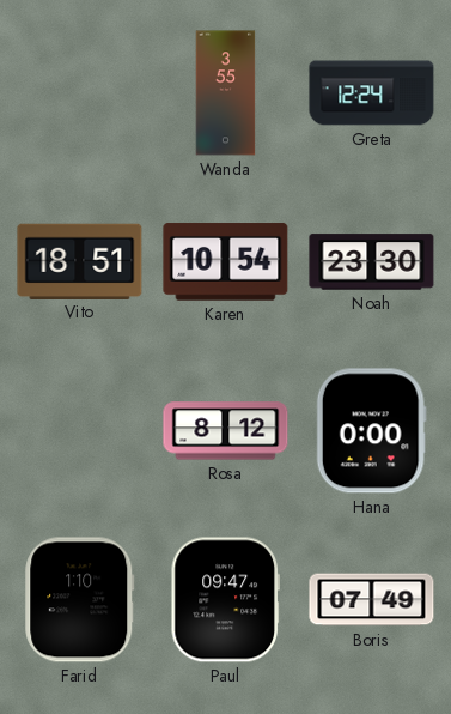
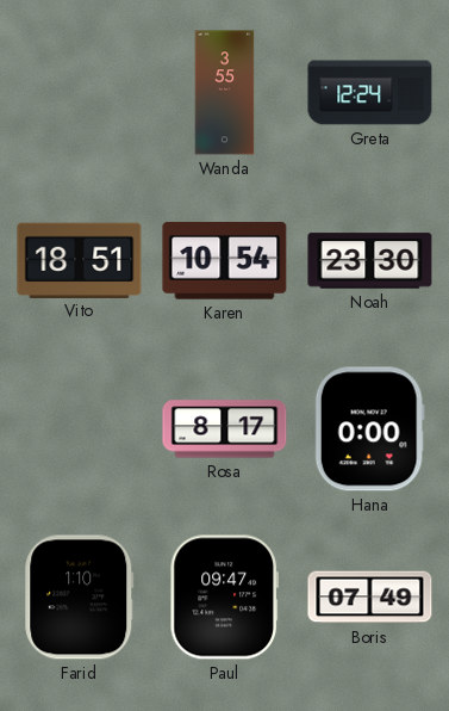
Rosa: 8:12 -> 8:17 (225, 429)
